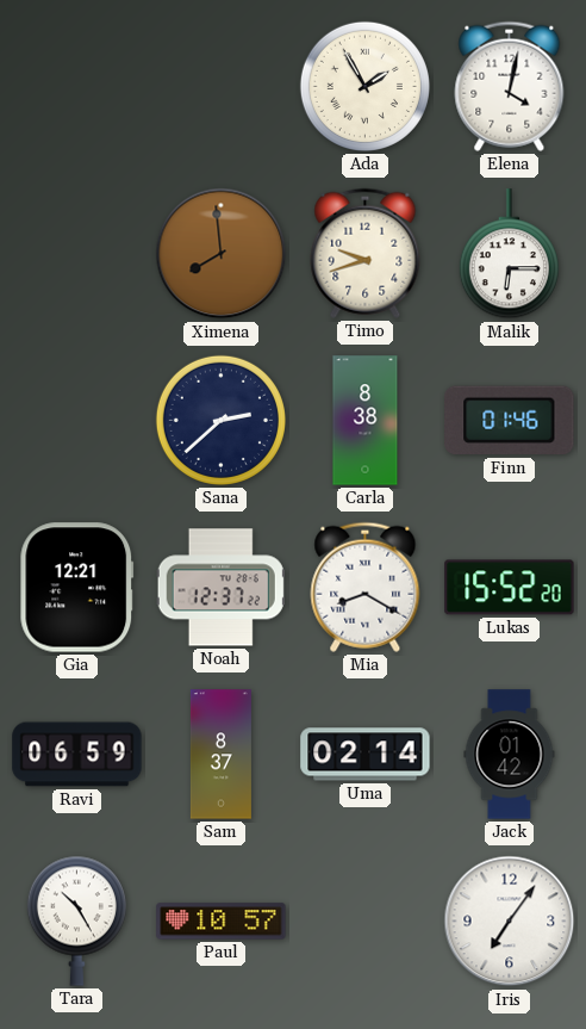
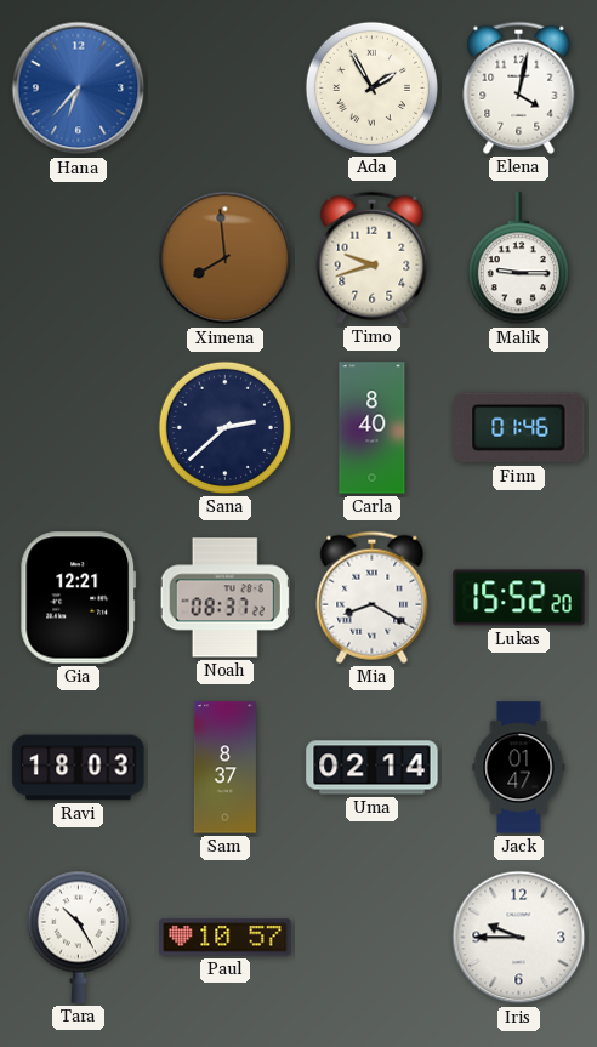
Hana: none -> 6:37 (79, 89)
Malik: 6:15 -> 9:15 (518, 258)
Carla: 8:38 -> 8:40 (373, 428)
Noah: 12:37 -> 08:37 (224, 598)
Ravi: 06:59 -> 18:03 (79, 768)
Jack: 01:42 -> 01:47 (519, 768)
Iris: 7:06 -> 9:45 (519, 938)
